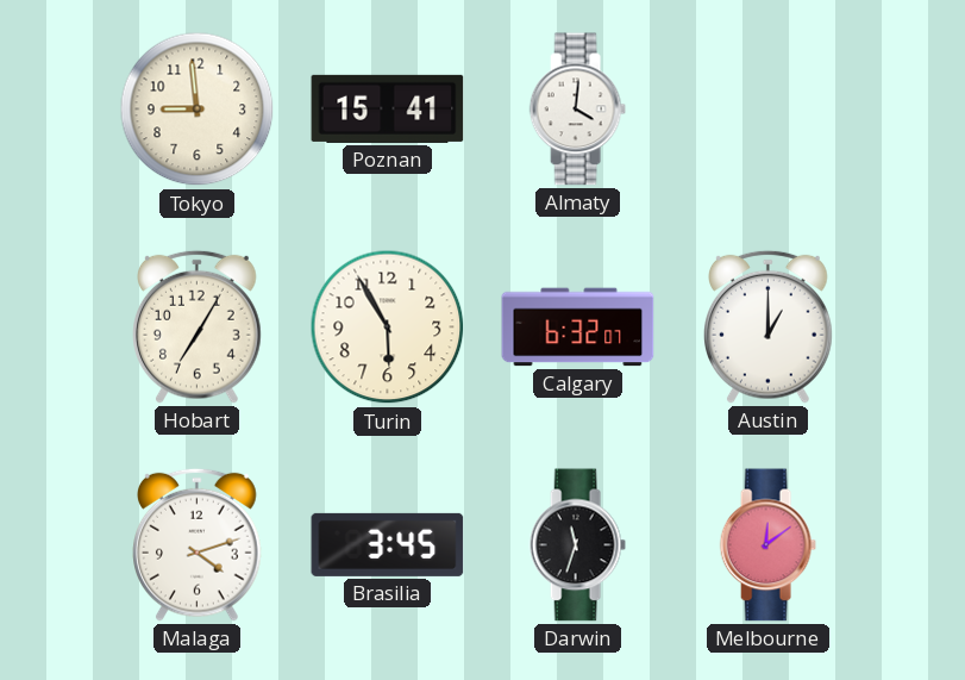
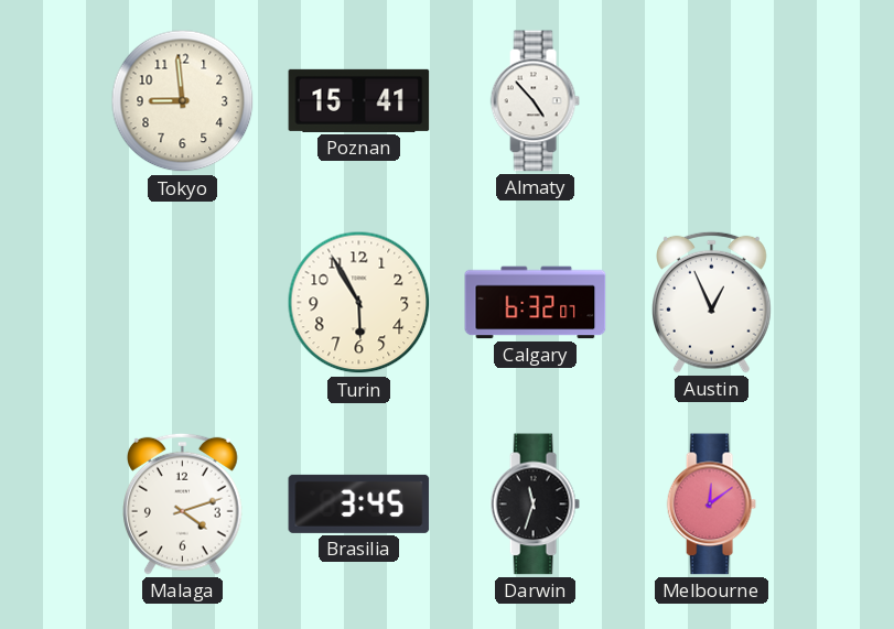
Almaty: 4:01 -> 4:53 (535, 101)
Hobart: 7:05 -> none (198, 326)
Austin: 1:00 -> 12:56 (712, 302)
